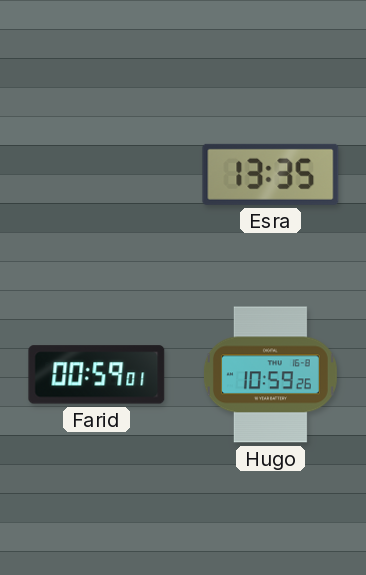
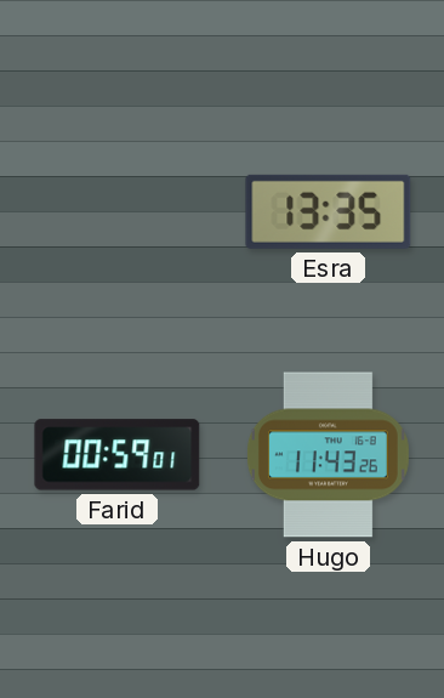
Hugo: 10:59 -> 11:43 (328, 455)
